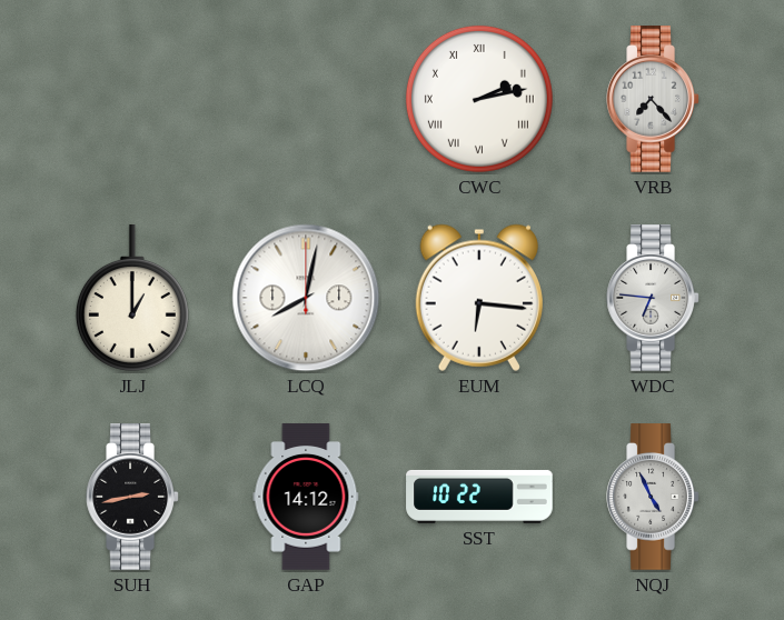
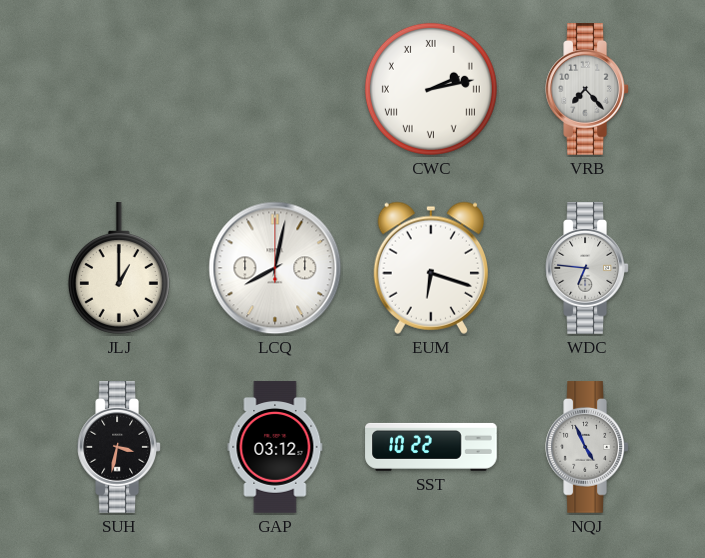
EUM: 6:16 -> 6:18 (430, 268)
SUH: 2:43 -> 3:32 (119, 447)
GAP: 14:12 -> 03:12 (275, 447)
